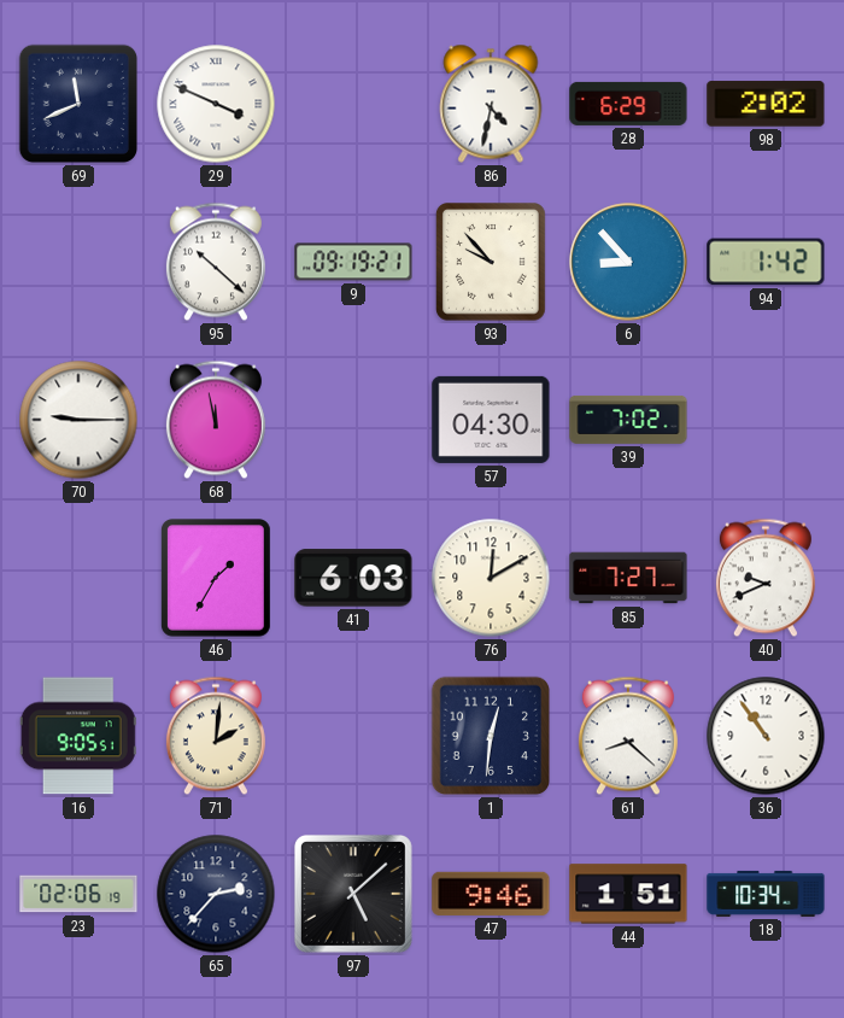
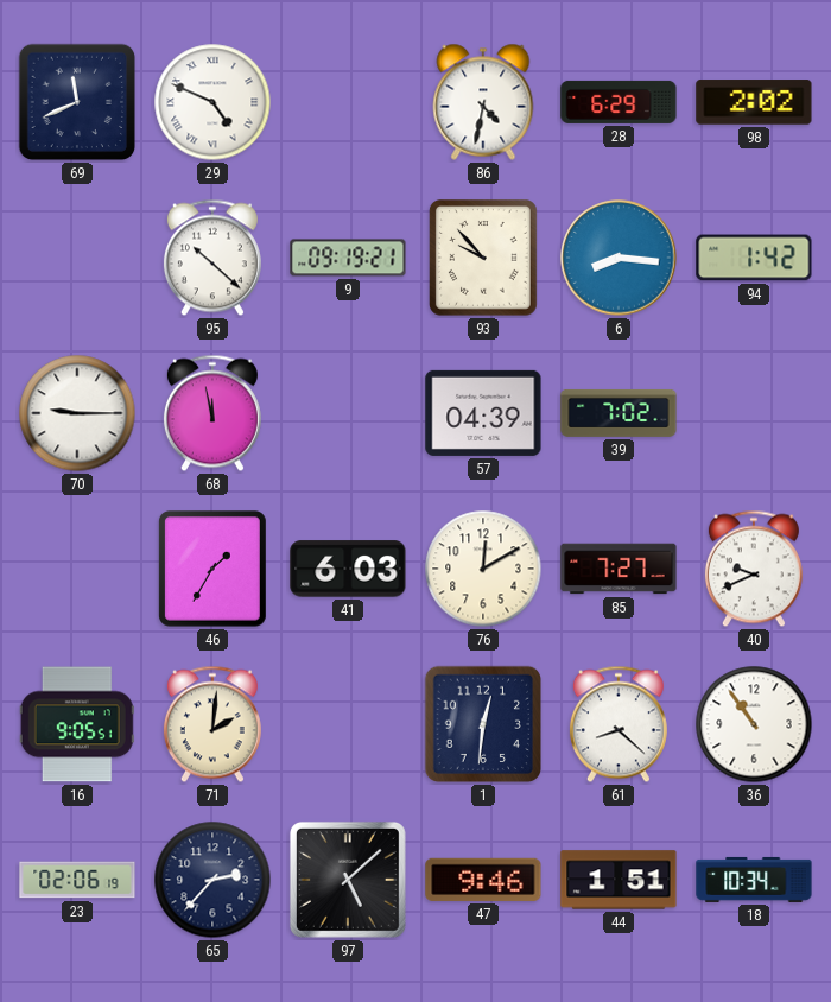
29: 3:49 -> 4:49 (212, 102)
6: 8:53 -> 8:16 (619, 258)
57: 04:30 -> 04:39 (483, 413)
